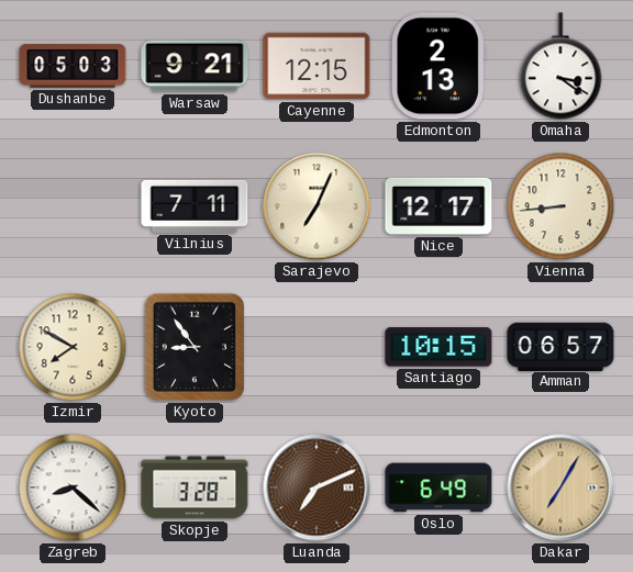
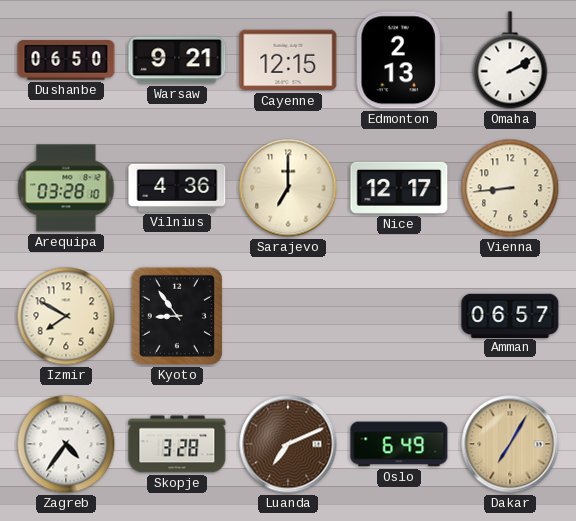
Dushanbe: 05:03 -> 06:50 (66, 60)
Omaha: 3:21 -> 2:10 (510, 60)
Arequipa: none -> 03:28 (66, 188)
Vilnius: 7:11 -> 4:36 (177, 188)
Sarajevo: 7:04 -> 7:00 (288, 188)
Santiago: 10:15 -> none (438, 347)
Zagreb: 8:22 -> 4:36 (66, 444)
